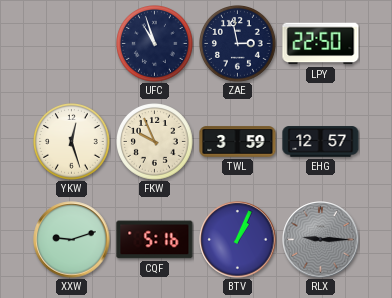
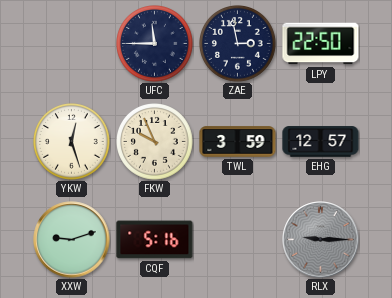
UFC: 10:57 -> 11:45 (155, 44)
BTV: 1:04 -> none (238, 240)
